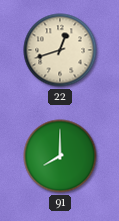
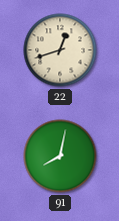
91: 8:00 -> 8:02 (60, 156)
